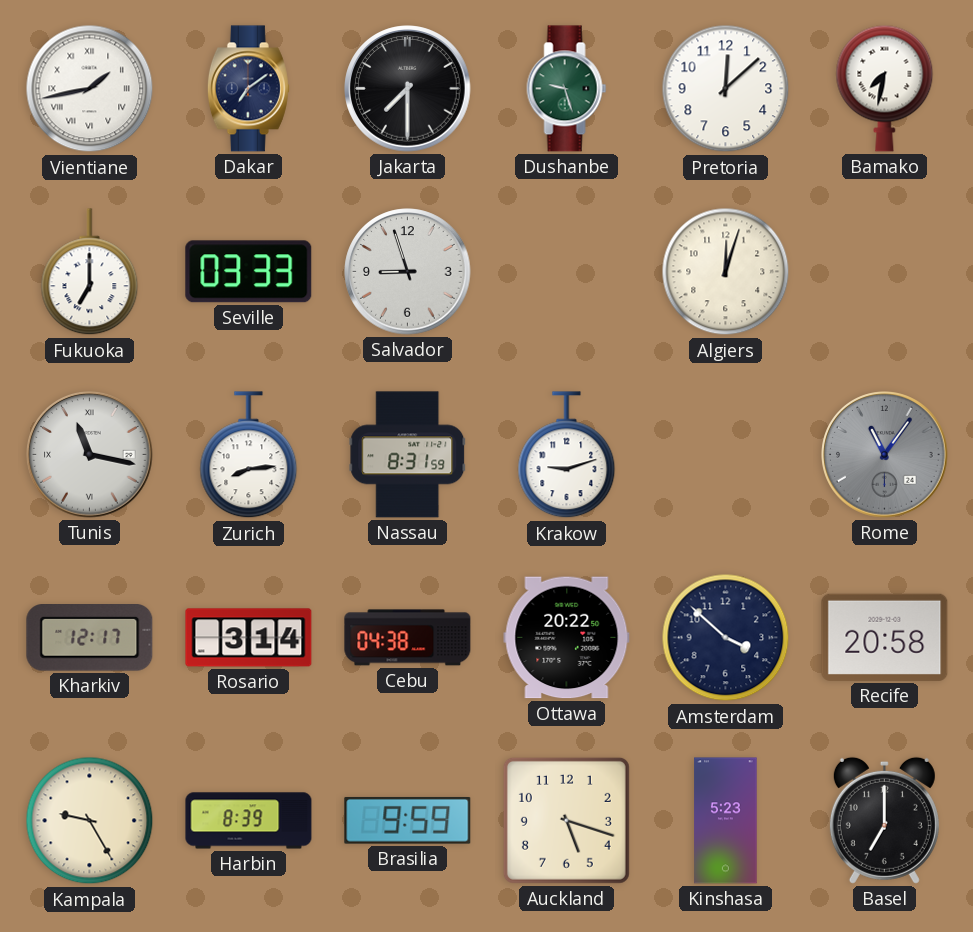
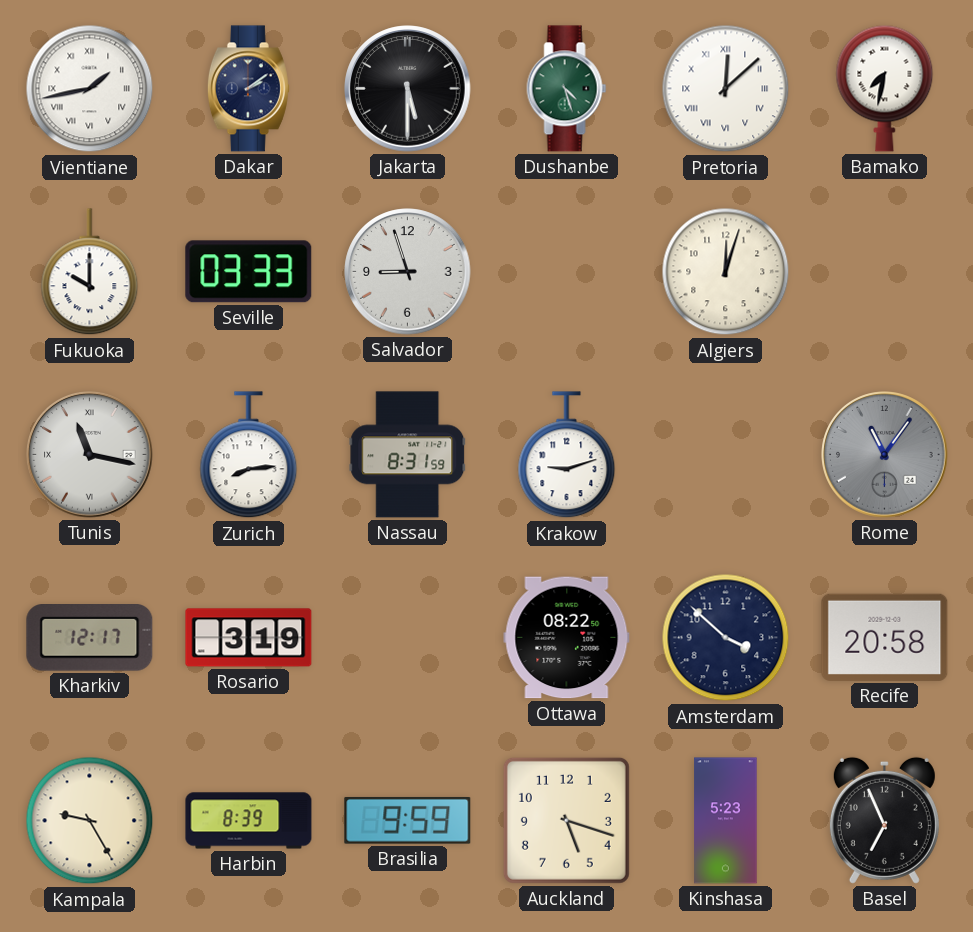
Dakar: 7:09 -> 2:09 (248, 89)
Jakarta: 7:30 -> 5:30 (408, 89)
Dushanbe: 9:27 -> 4:27 (567, 89)
Pretoria numerals: Arabic -> Roman (726, 89)
Fukuoka: 7:00 -> 10:00 (90, 272)
Rosario: 3:14 -> 3:19 (249, 638)
Cebu: 04:38 -> none (408, 638)
Ottawa: 20:22 -> 08:22 (567, 638)
Basel: 7:00 -> 6:56 (884, 820)
